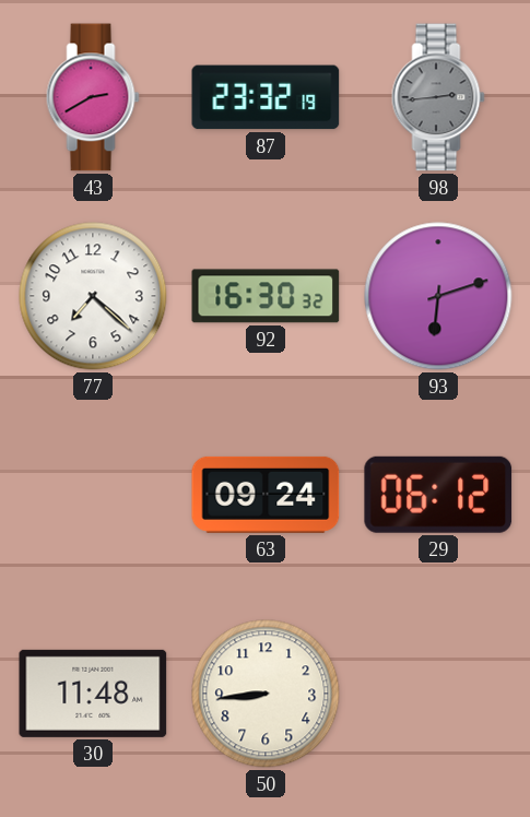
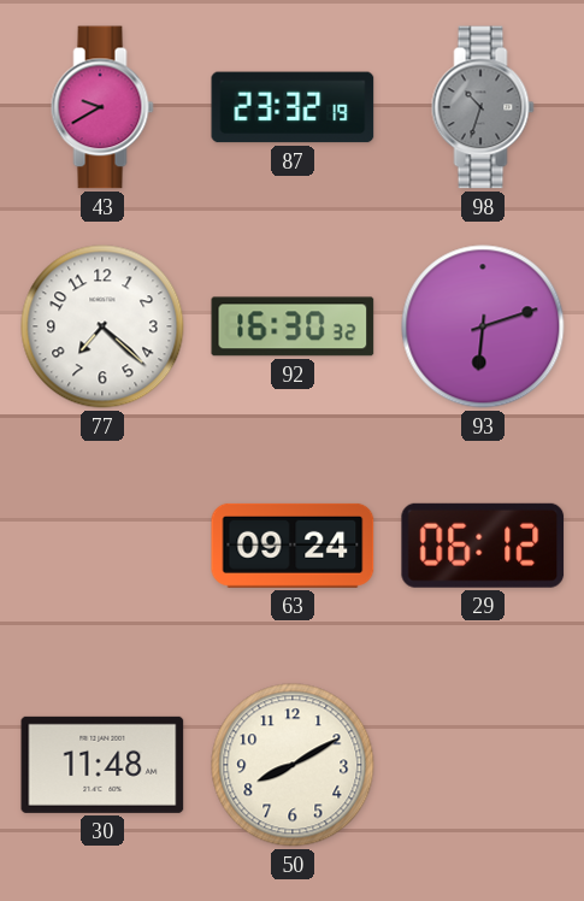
43: 2:40 -> 9:40 (102, 107)
98: 2:44 -> 10:33 (483, 107)
50: 8:44 -> 8:10 (293, 765)
